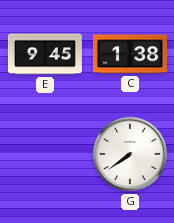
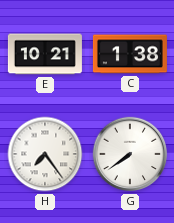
E: 9:45 -> 10:21 (45, 54)
H: none -> 7:24 (45, 154)
